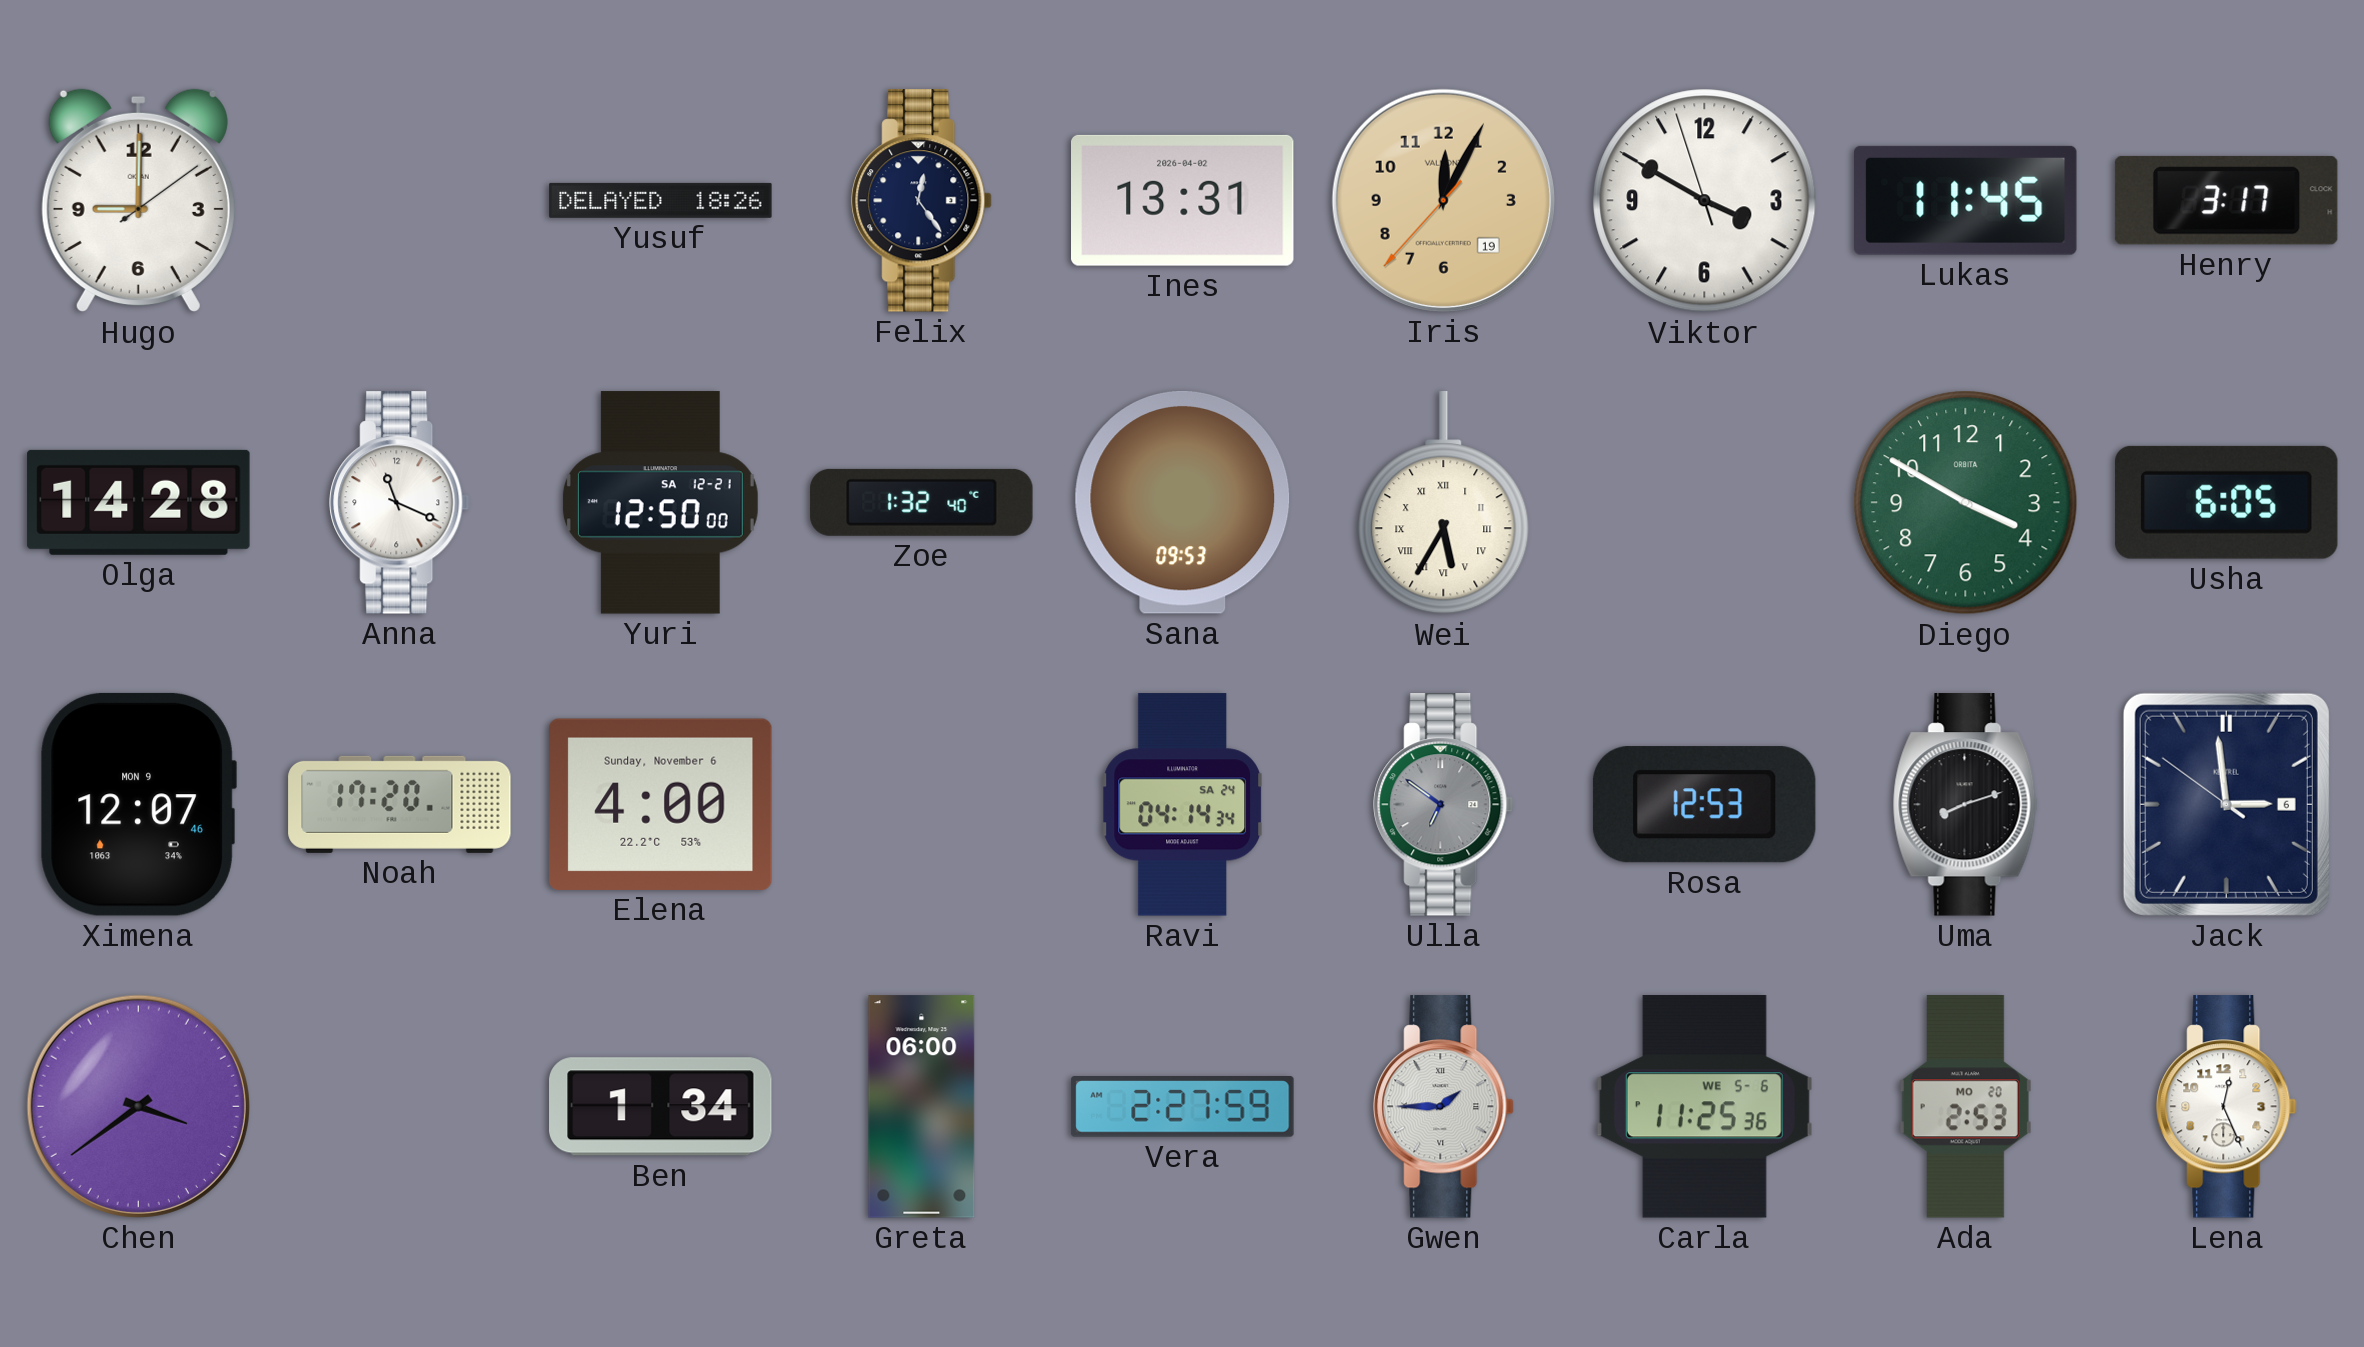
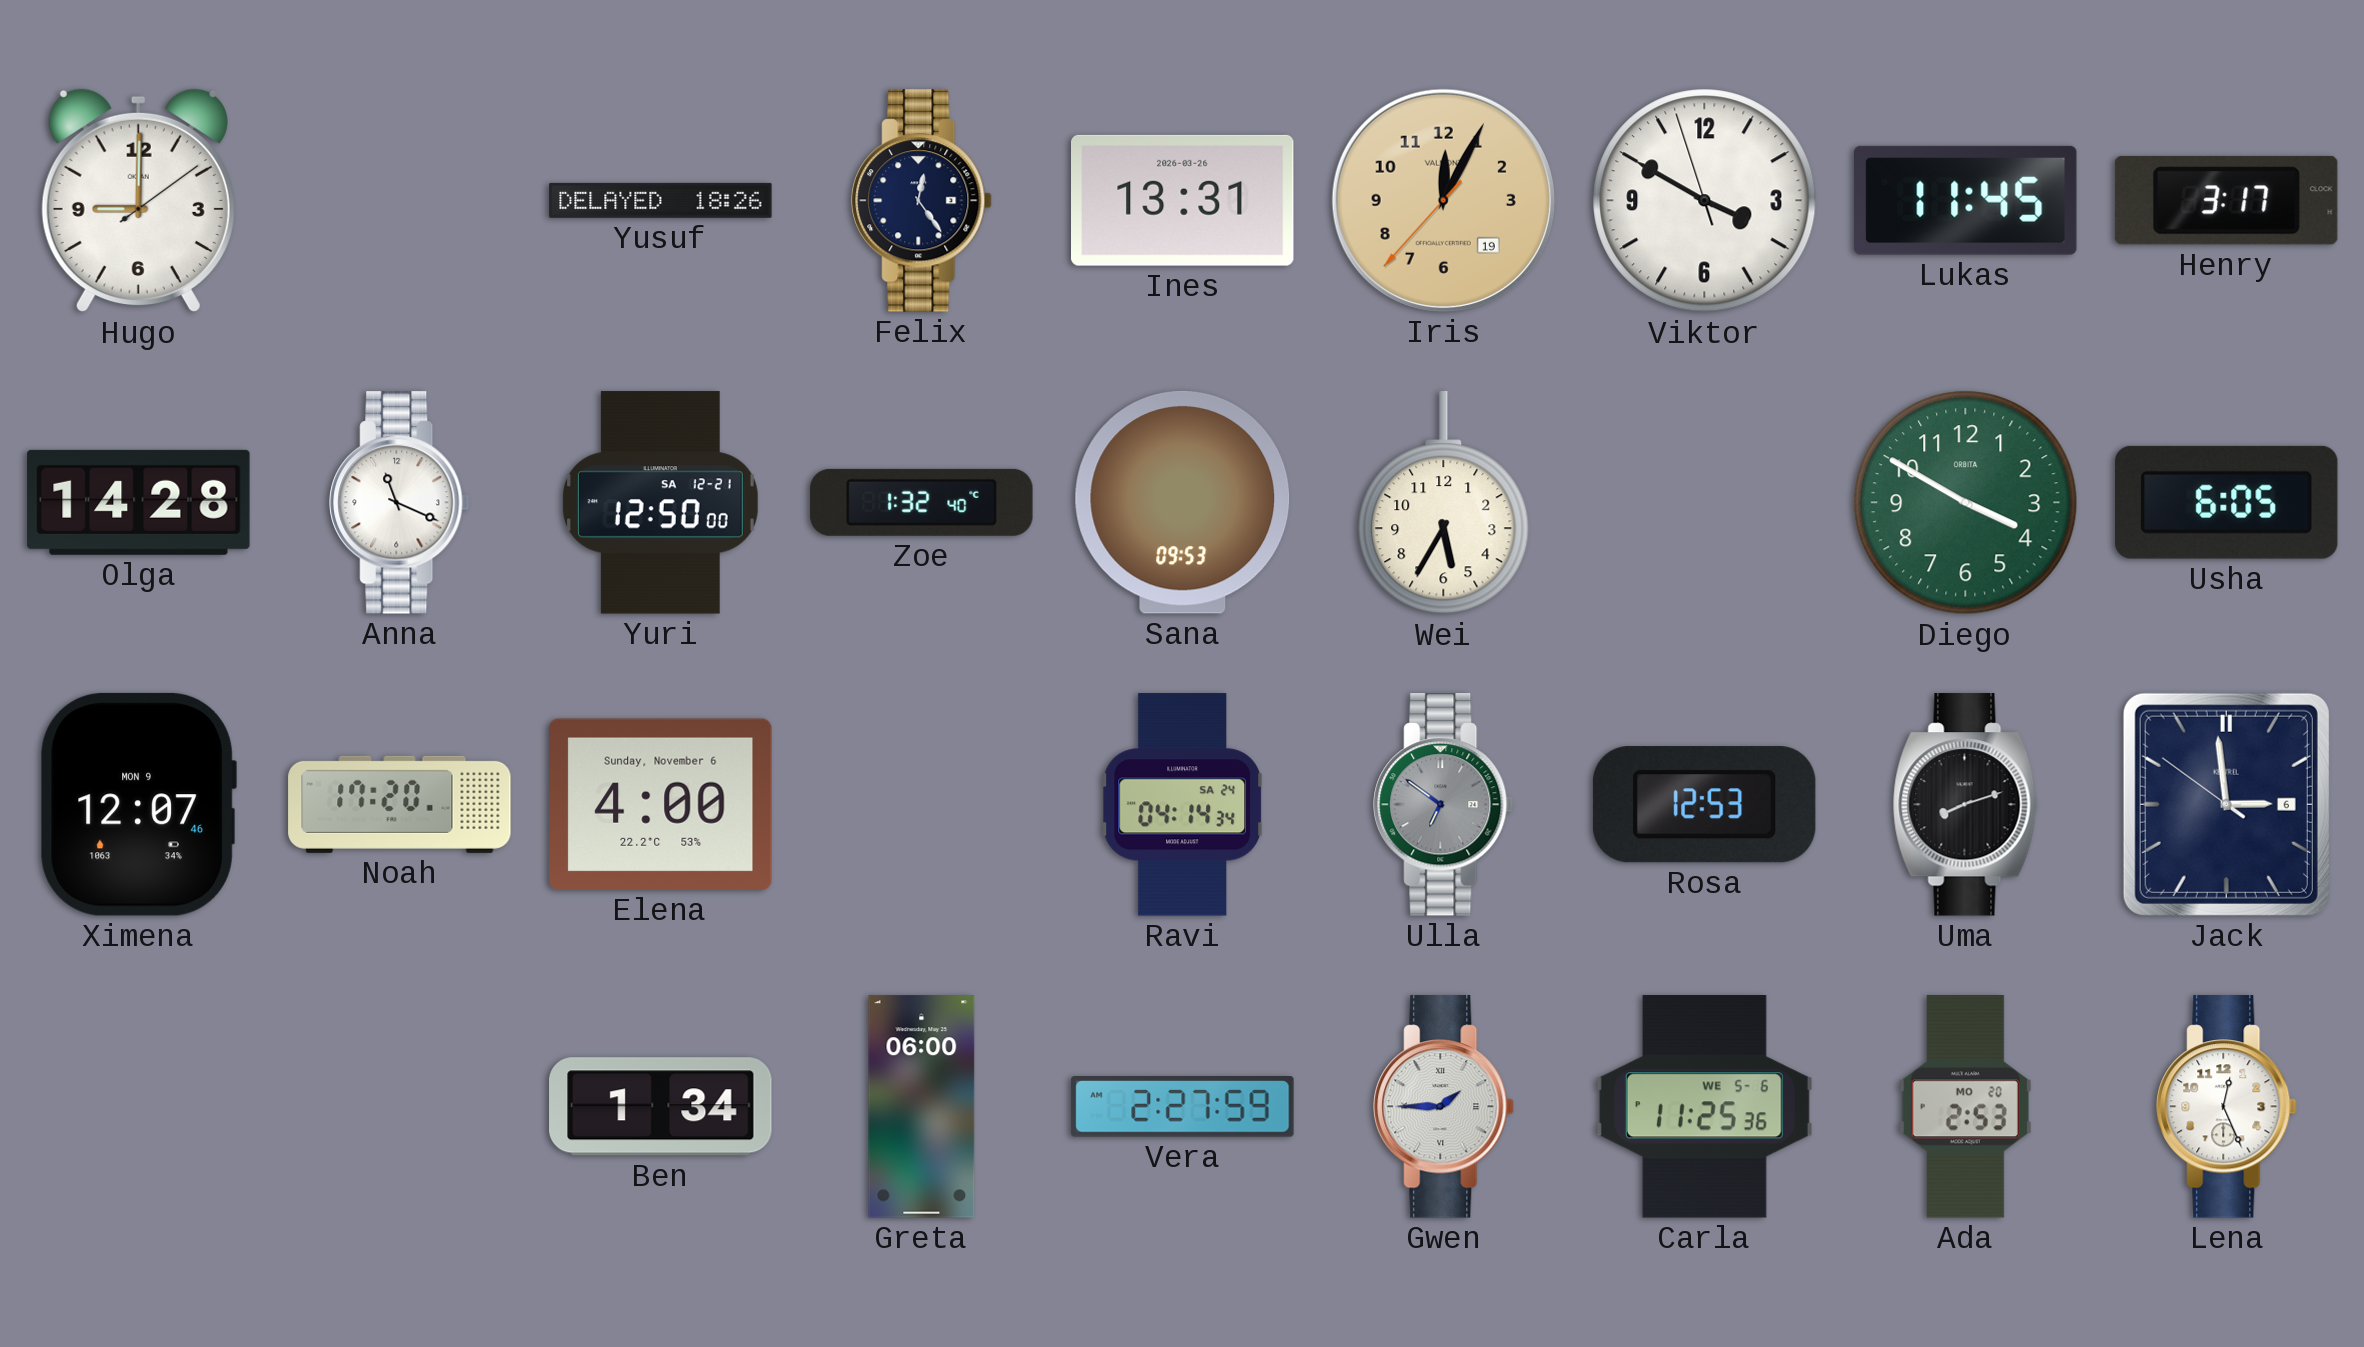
Ines date: 2026-04-02 -> 2026-03-26 (1183, 200)
Wei numerals: Roman -> Arabic (1444, 503)
Chen: 3:39 -> none (138, 1106)
